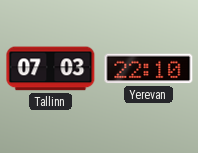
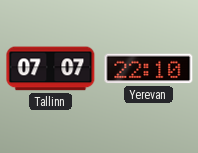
Tallinn: 07:03 -> 07:07 (51, 69)
